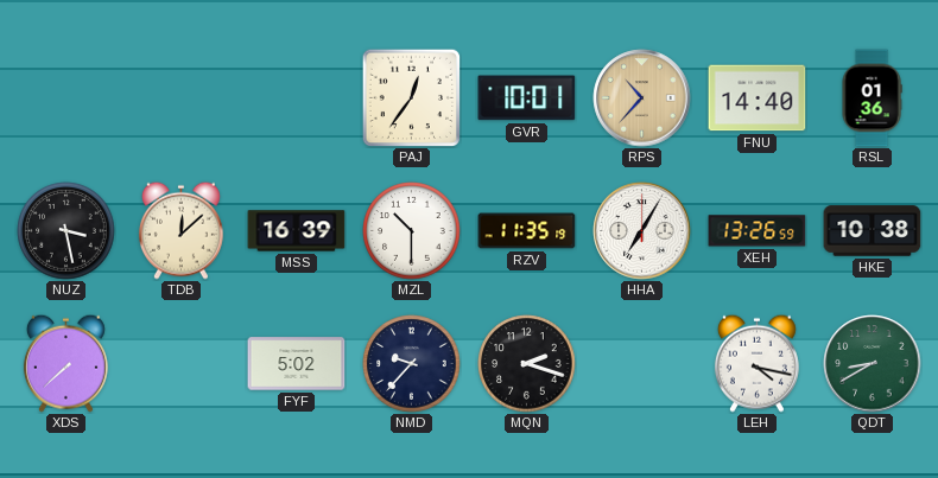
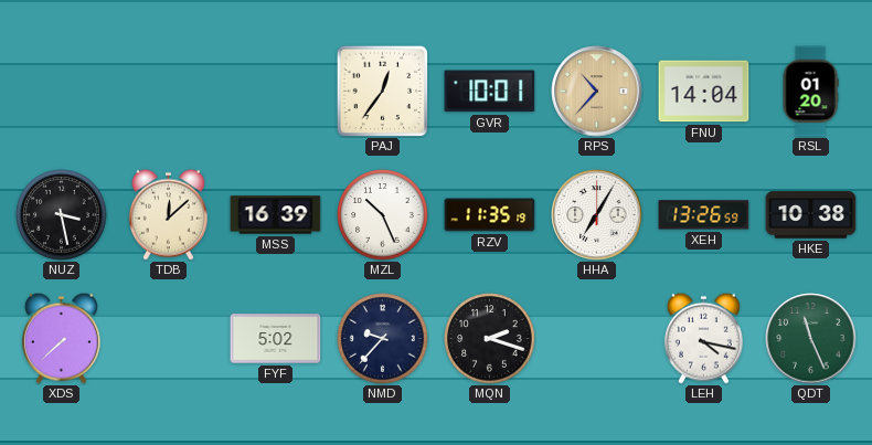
FNU: 14:40 -> 14:04 (704, 92)
RSL: 01:36 -> 01:20 (810, 92)
MZL: 10:30 -> 10:26 (383, 215)
QDT: 8:40 -> 11:26 (811, 339)
